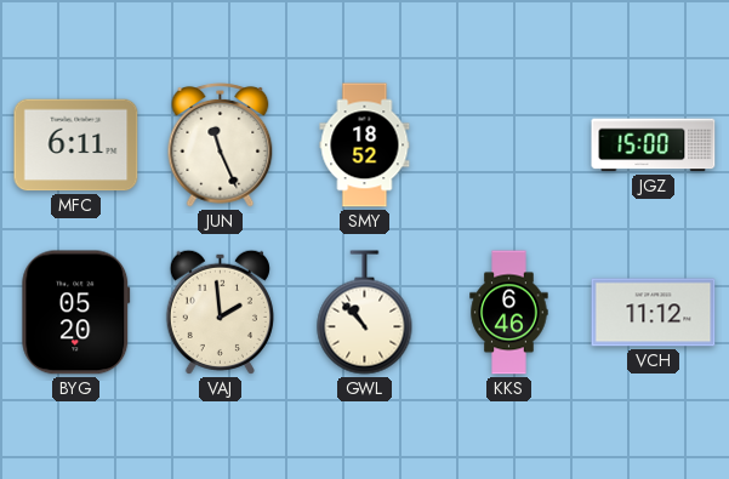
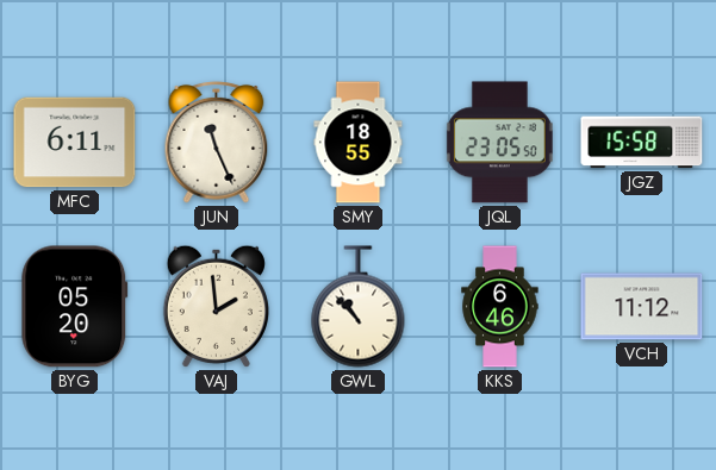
SMY: 18:52 -> 18:55 (359, 143)
JQL: none -> 23:05 (499, 143)
JGZ: 15:00 -> 15:58 (642, 143)
